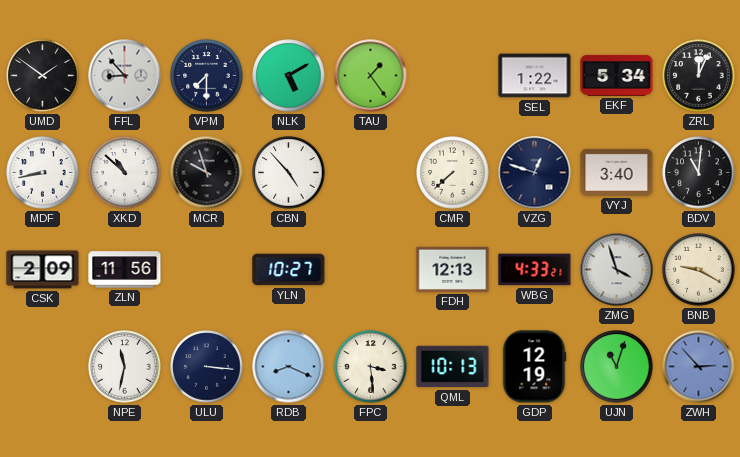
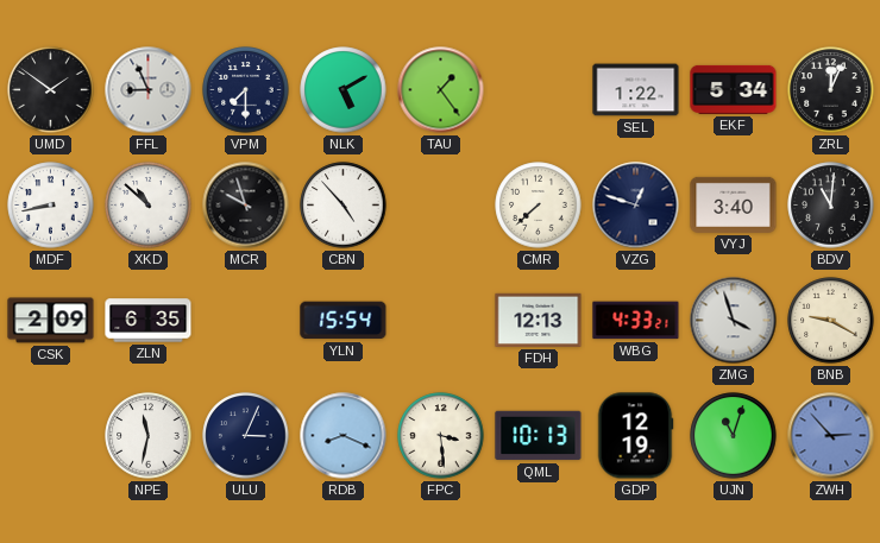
FFL: 8:53 -> 8:56 (149, 90)
ZLN: 11:56 -> 6:35 (149, 321)
YLN: 10:27 -> 15:54 (344, 321)
ULU: 3:16 -> 3:04 (246, 436)
